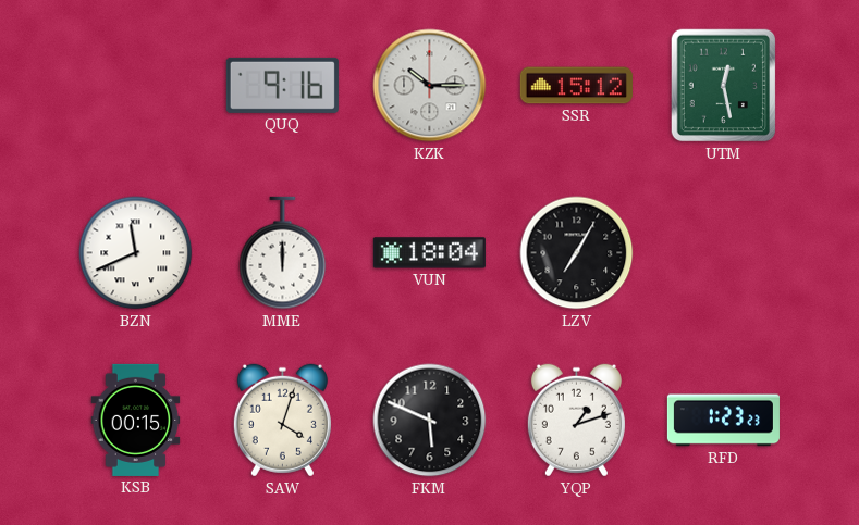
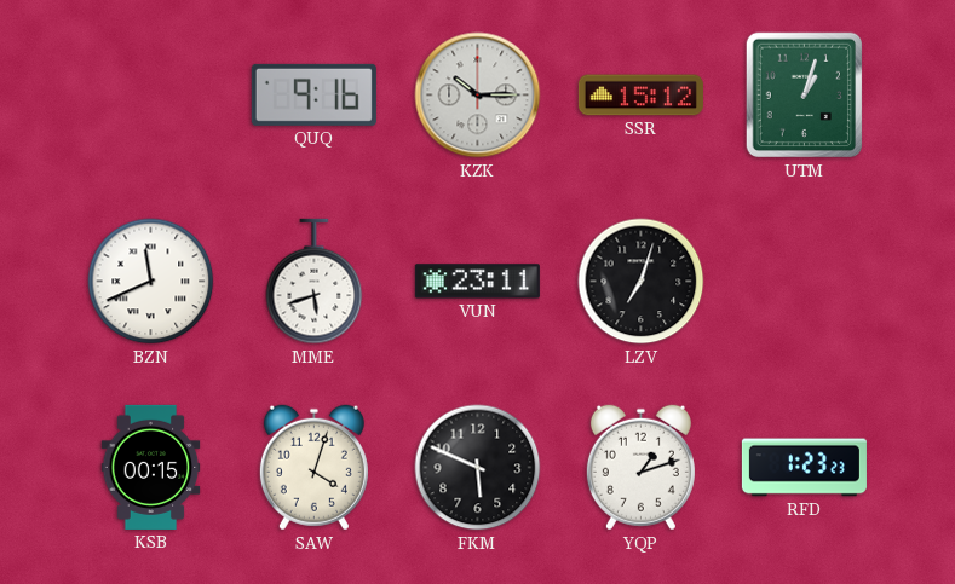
UTM: 12:28 -> 1:03 (804, 96)
MME: 12:00 -> 5:42 (315, 282)
VUN: 18:04 -> 23:11 (477, 282)
LZV: 7:05 -> 7:03 (642, 282)
